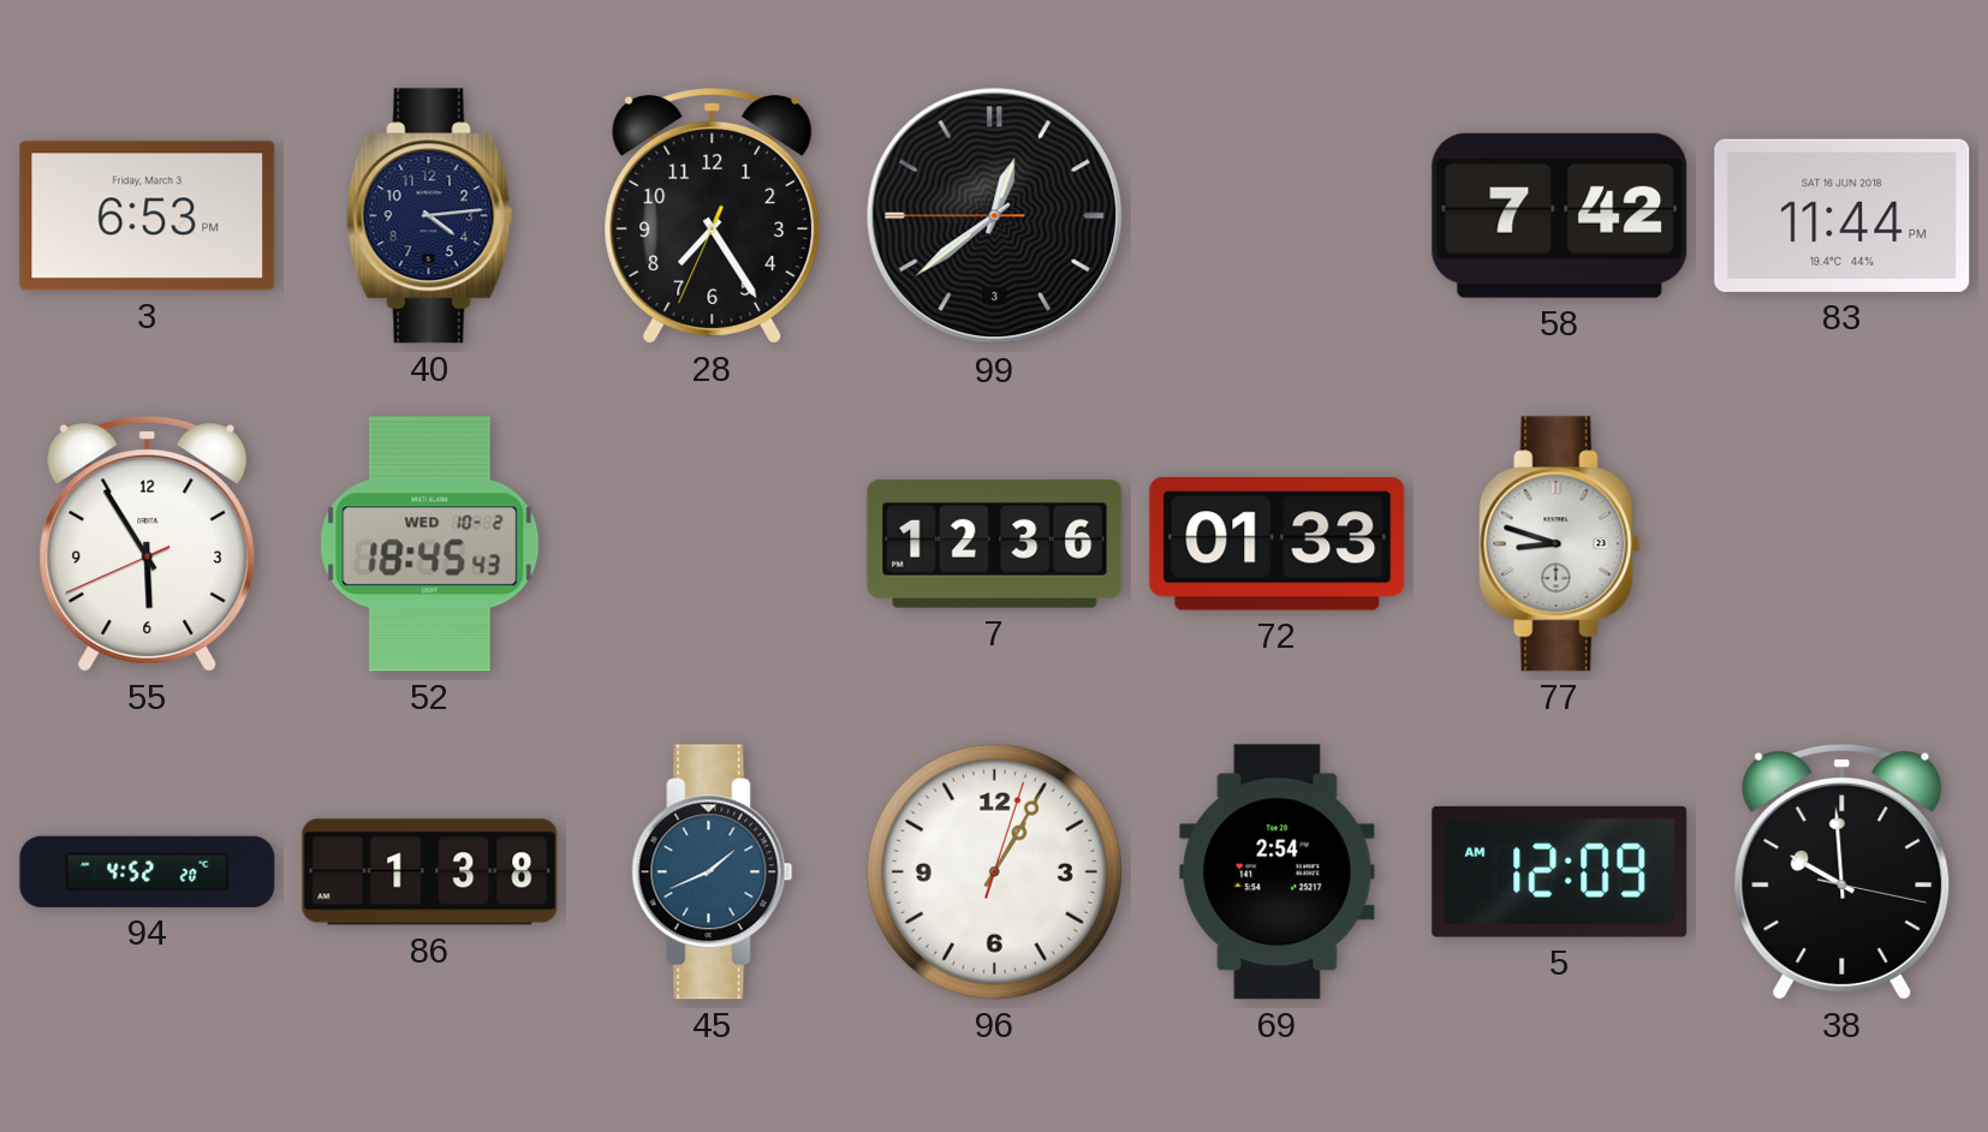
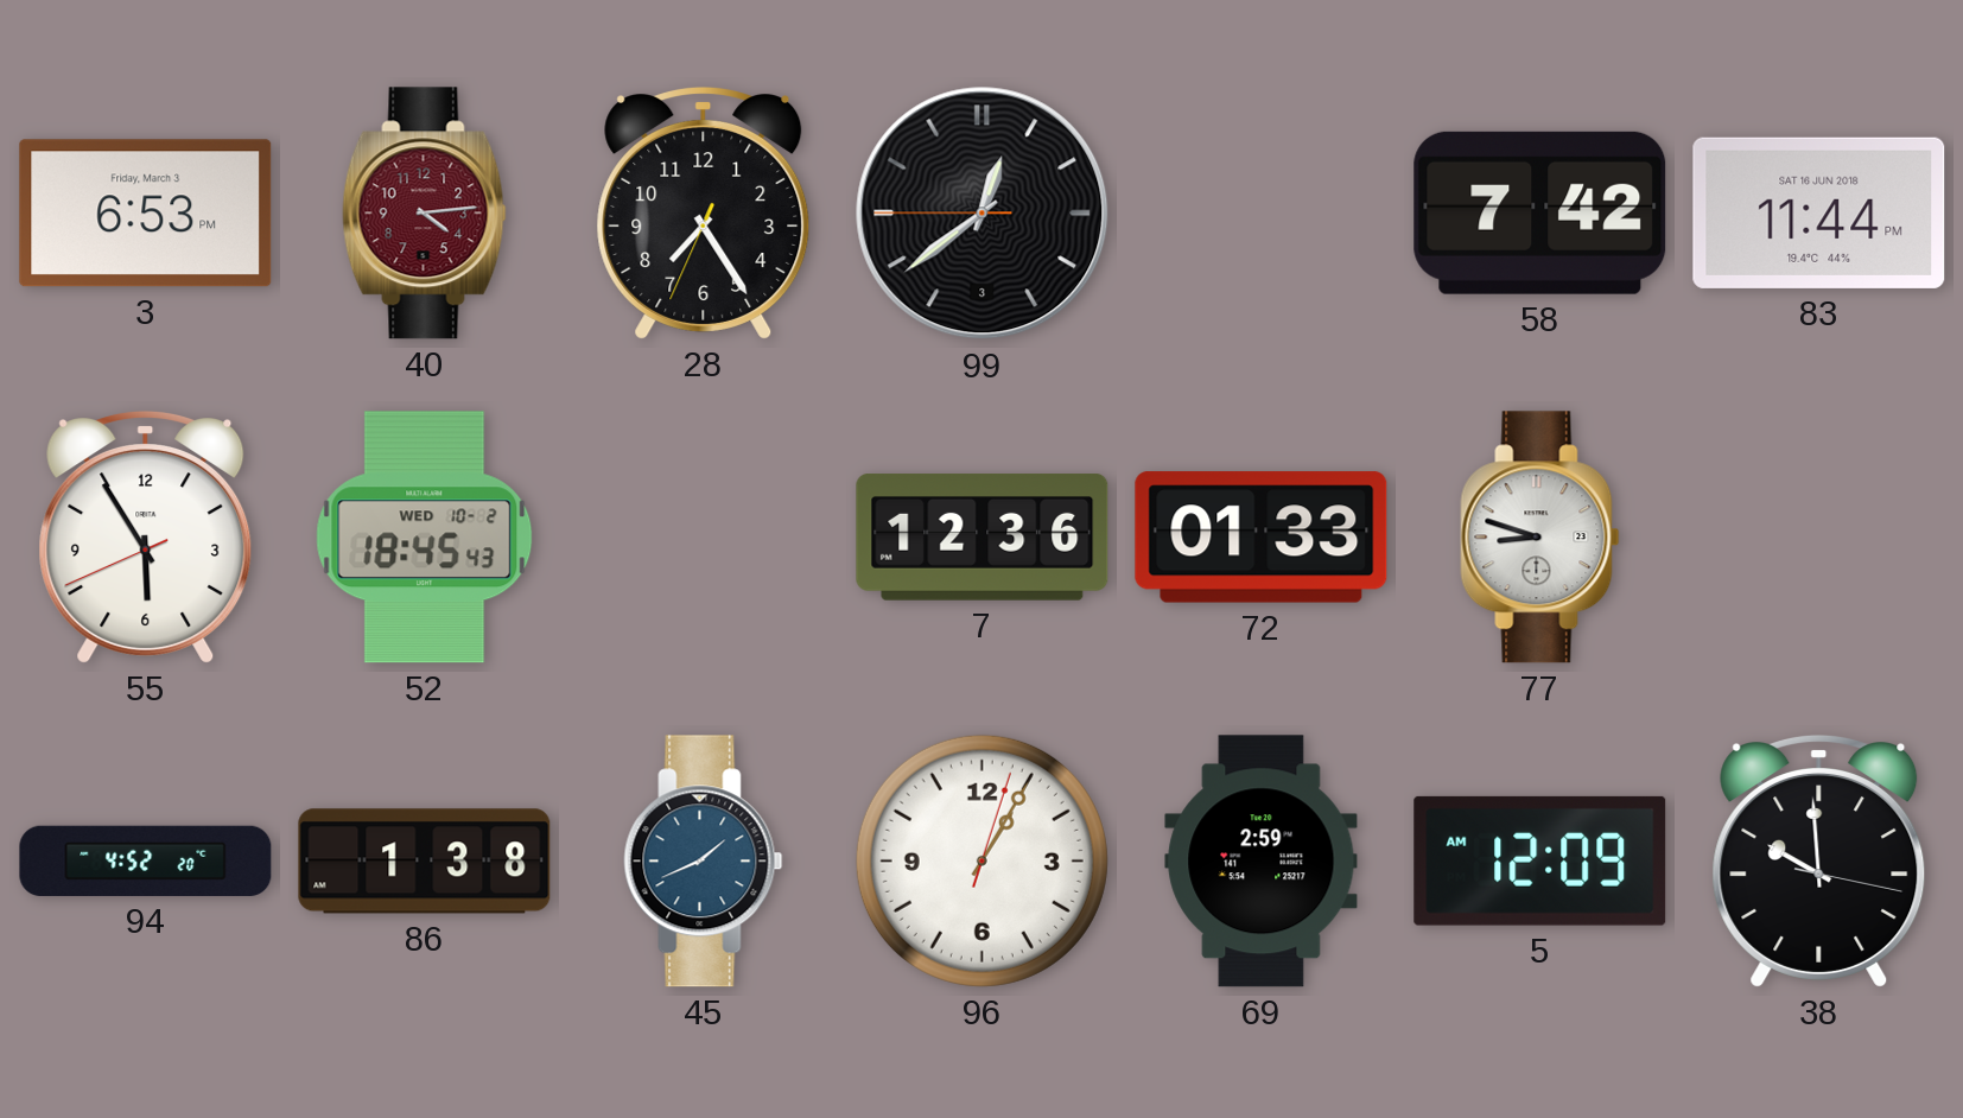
40 dial: navy -> burgundy (425, 214)
69: 2:54 -> 2:59 (1262, 862)
